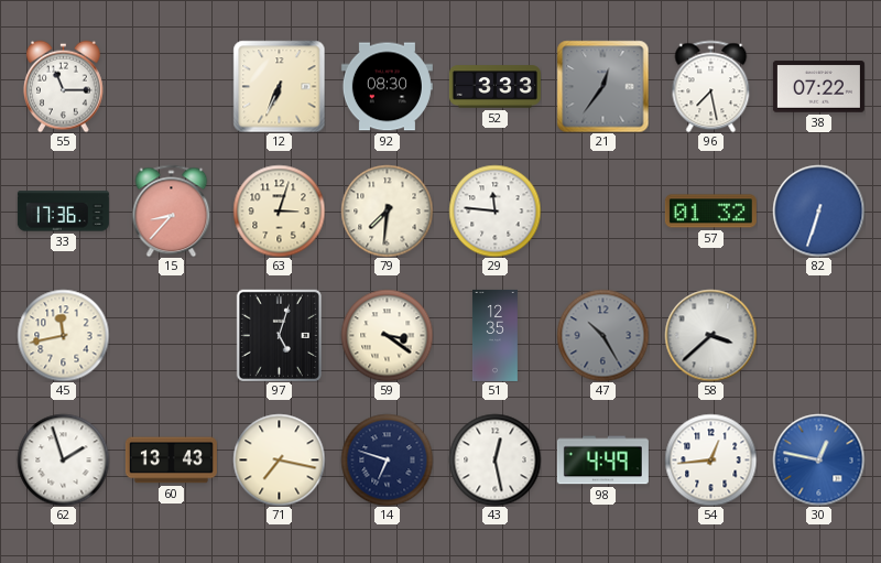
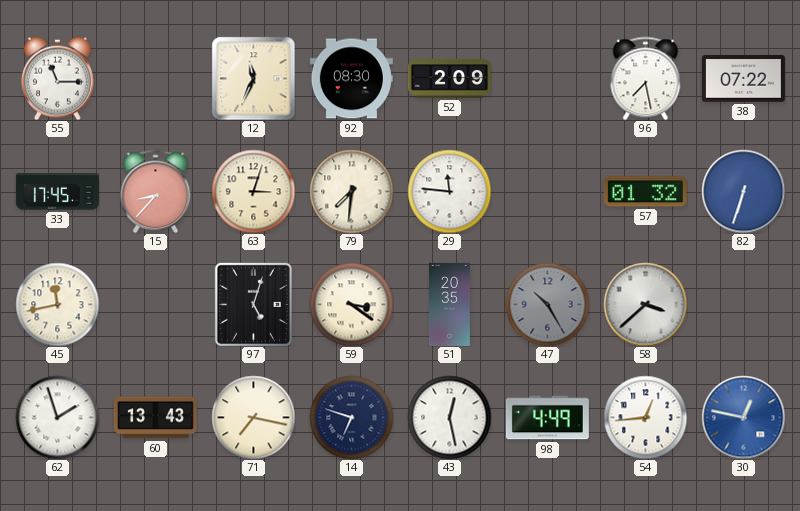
12: 6:34 -> 11:34 (253, 78)
52: 3:33 -> 2:09 (449, 79)
21: 12:36 -> none (602, 86)
33: 17:36 -> 17:45 (57, 192)
51: 12:35 -> 20:35 (450, 304)
